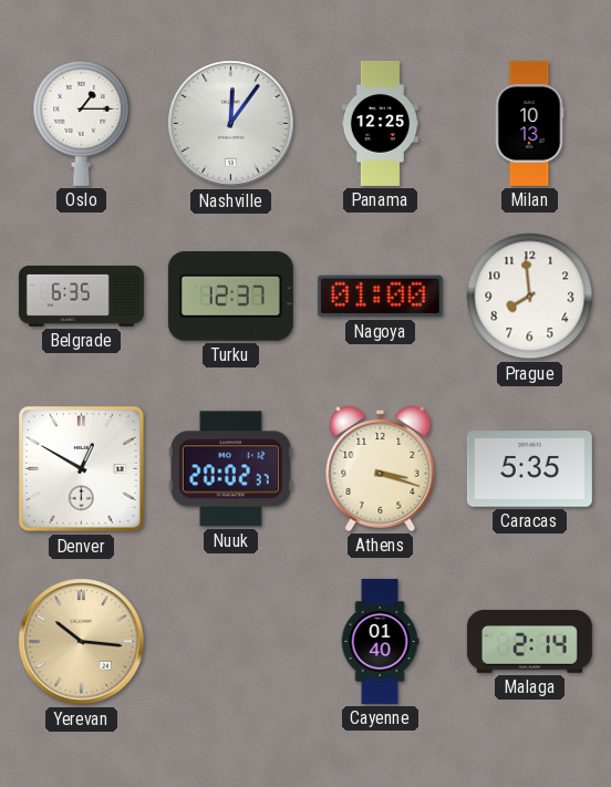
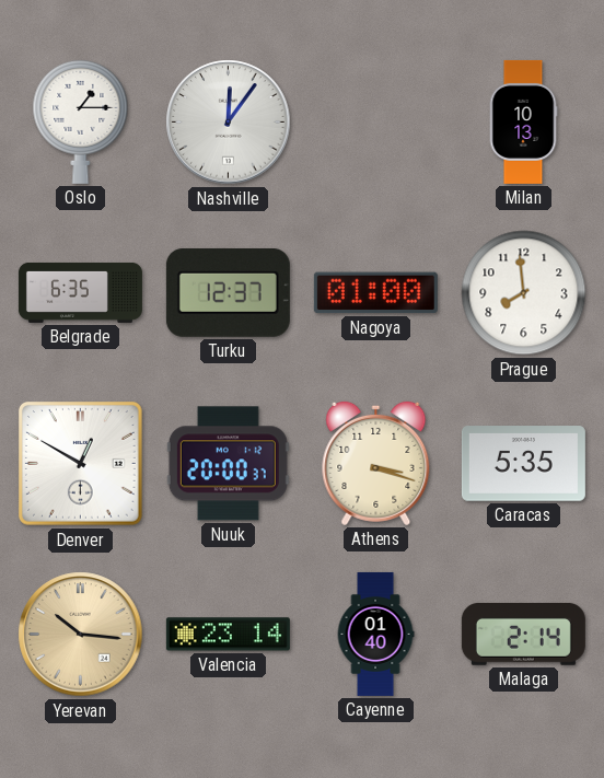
Panama: 12:25 -> none (380, 123)
Nuuk: 20:02 -> 20:00 (228, 464)
Valencia: none -> 23:14 (228, 635)
